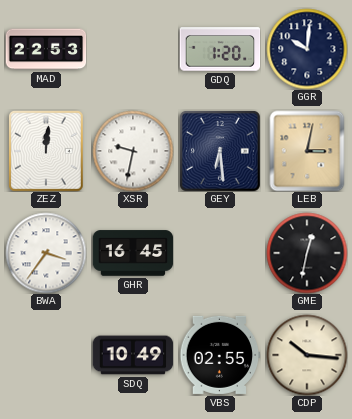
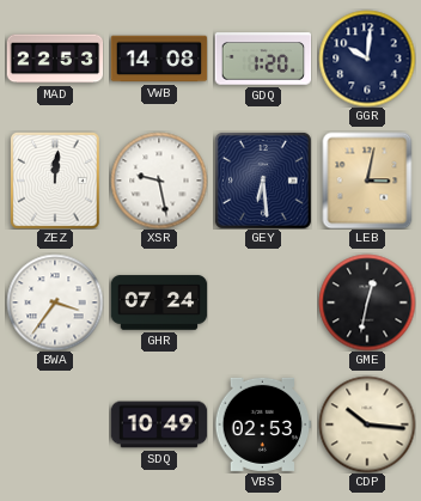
VWB: none -> 14:08 (159, 59)
XSR: 9:32 -> 9:28 (159, 181)
GHR: 16:45 -> 07:24 (159, 303)
VBS: 02:55 -> 02:53 (263, 424)
